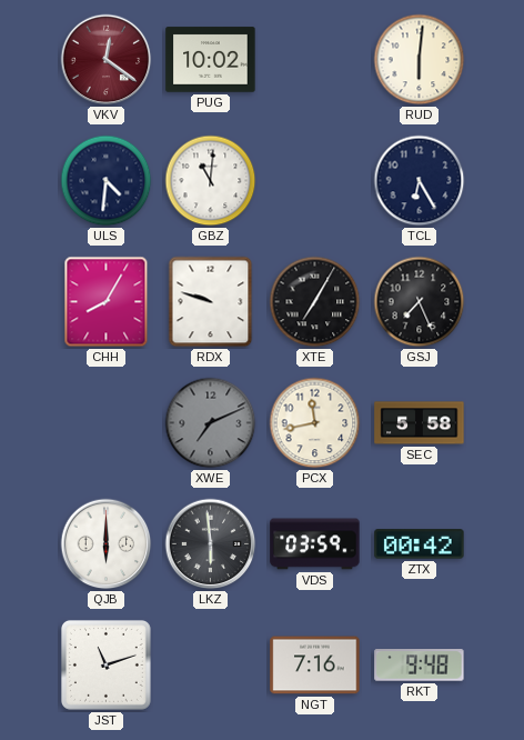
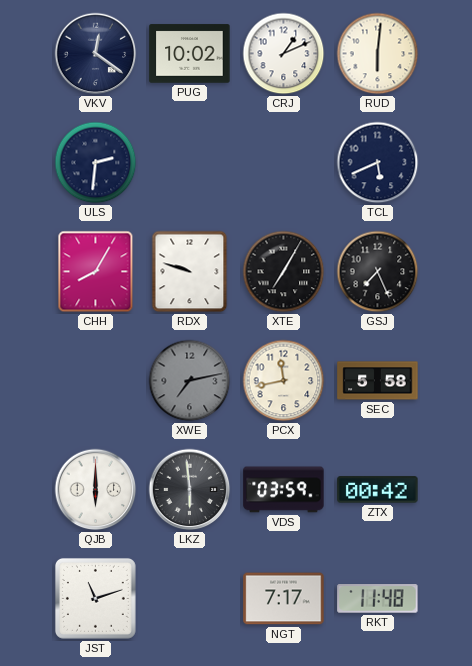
VKV dial: burgundy -> navy (96, 54)
CRJ: none -> 1:11 (284, 54)
ULS: 4:31 -> 2:31 (96, 163)
GBZ: 11:01 -> none (211, 181)
TCL: 6:25 -> 5:41 (378, 163)
XWE: 7:11 -> 7:13 (190, 381)
NGT: 7:16 -> 7:17 (284, 599)
RKT: 9:48 -> 11:48 (378, 599)
